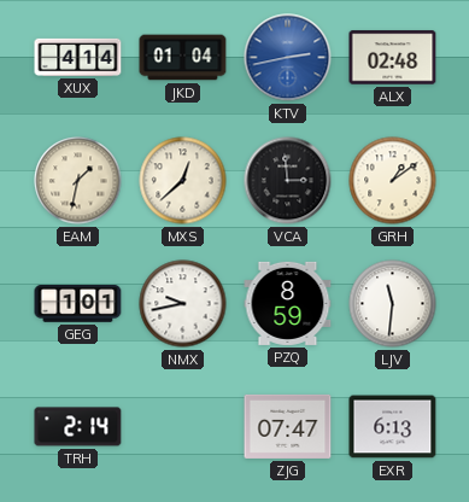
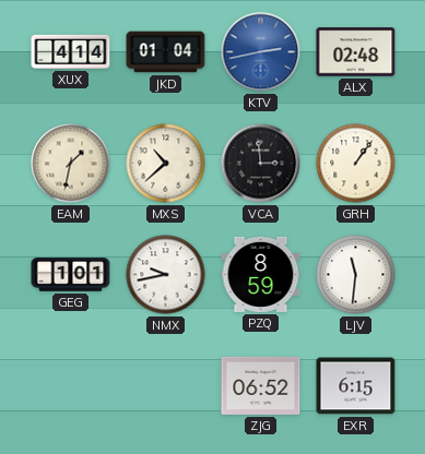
MXS: 12:38 -> 10:38 (166, 164)
GRH: 1:09 -> 1:06 (356, 164)
TRH: 2:14 -> none (78, 427)
ZJG: 07:47 -> 06:52 (261, 385)
EXR: 6:13 -> 6:15 (356, 386)
